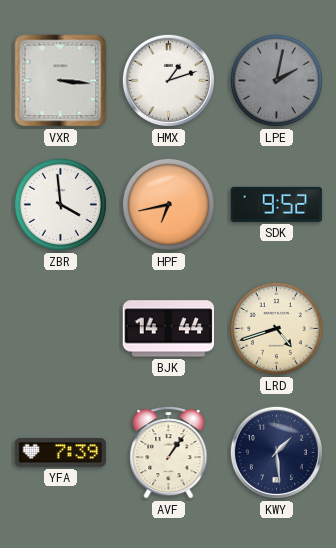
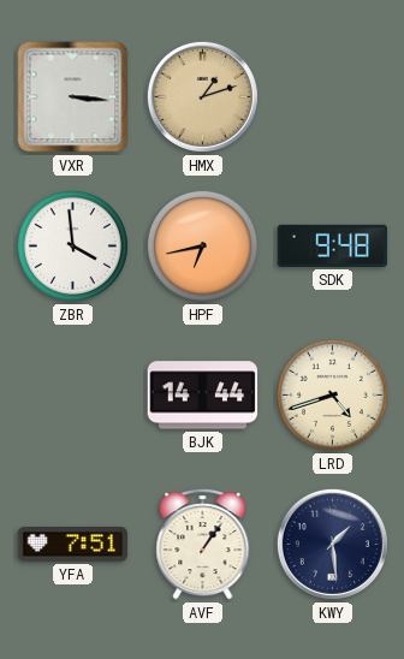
HMX dial: white -> champagne (202, 96)
LPE: 2:02 -> none (276, 80)
SDK: 9:52 -> 9:48 (333, 245)
YFA: 7:39 -> 7:51 (73, 545)
